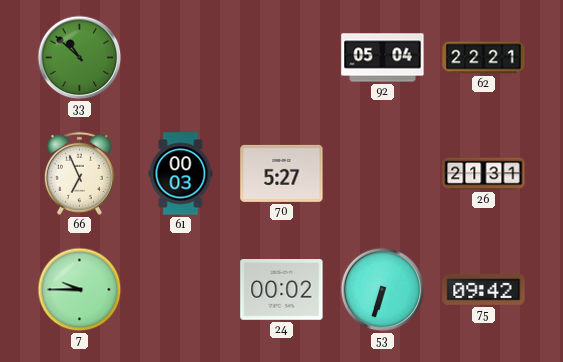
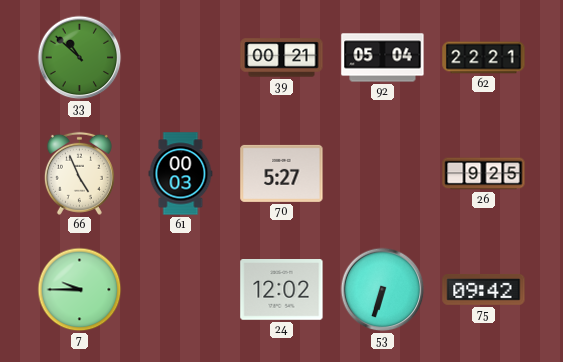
39: none -> 00:21 (282, 58)
66: 6:56 -> 4:56 (79, 173)
26: 21:31 -> 9:25 (484, 174)
24: 00:02 -> 12:02 (282, 290)
